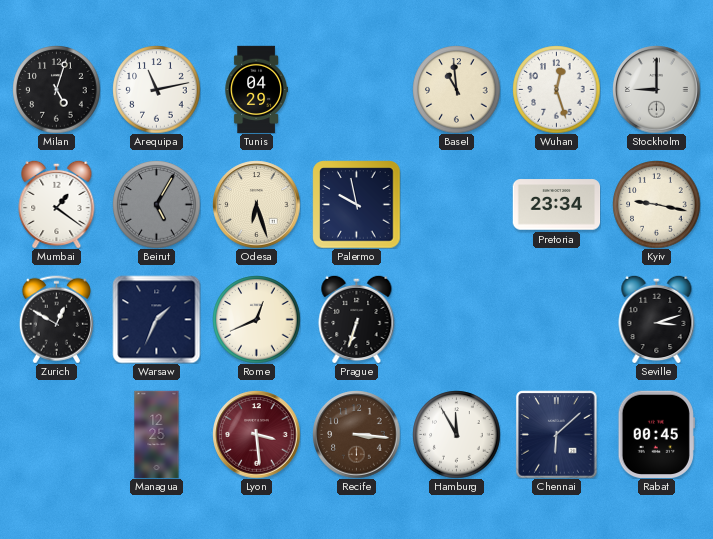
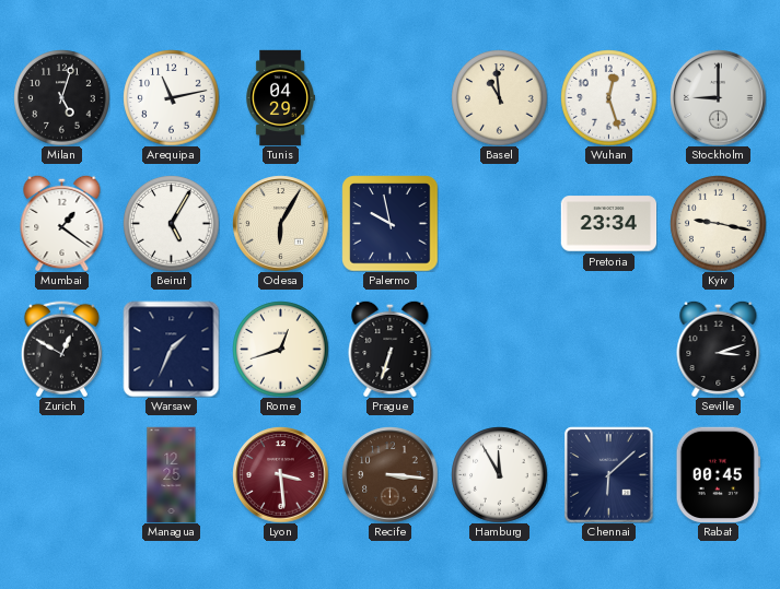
Beirut dial: grey -> white (171, 223)
Odesa: 6:27 -> 6:05 (280, 223)
Rome: 12:41 -> 12:42 (280, 349)
